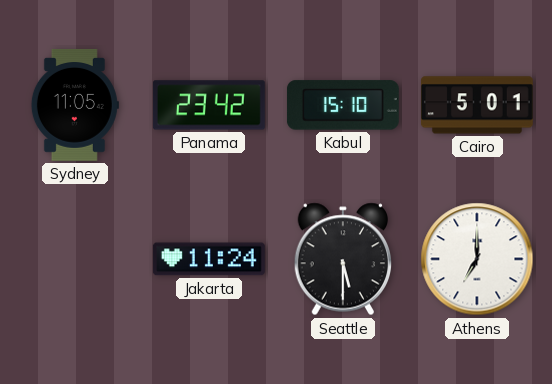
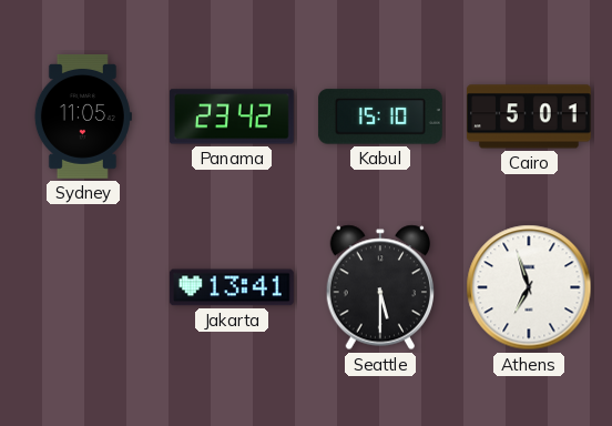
Jakarta: 11:24 -> 13:41 (232, 287)
Athens: 7:00 -> 6:57 (529, 287)
